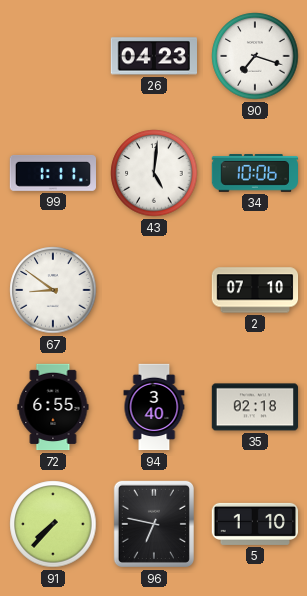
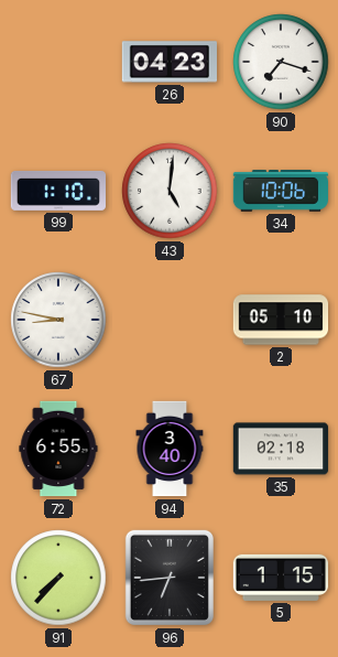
99: 1:11 -> 1:10 (58, 191)
67: 8:51 -> 8:47 (58, 320)
2: 07:10 -> 05:10 (281, 320)
96: 6:47 -> 6:44 (170, 578)
5: 1:10 -> 1:15 (281, 578)
